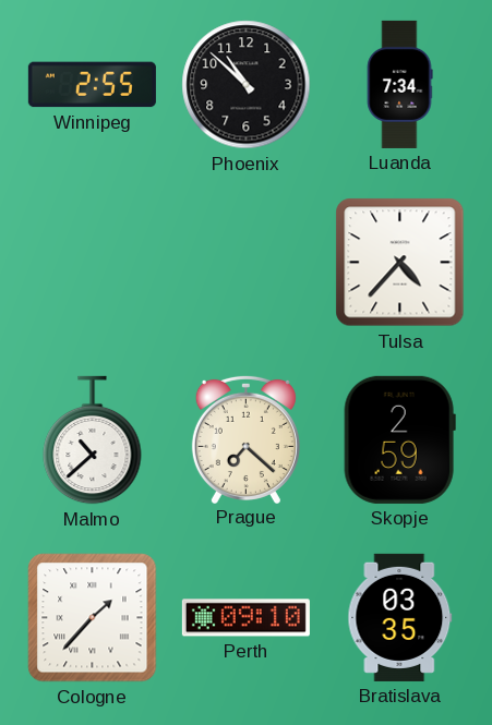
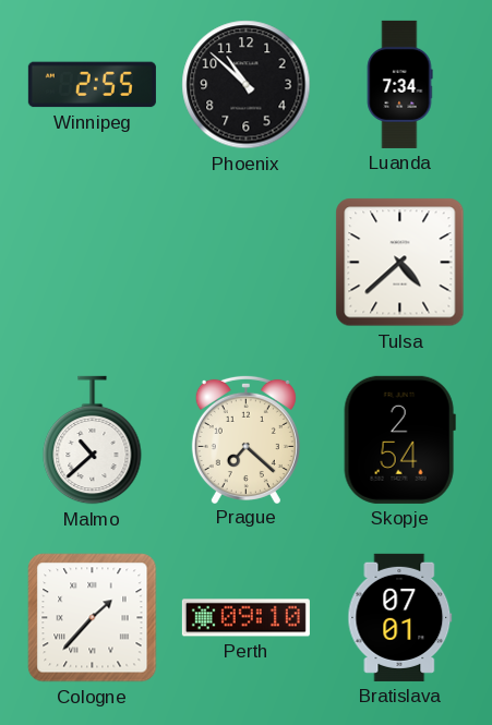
Tulsa: 4:37 -> 4:38 (400, 263)
Skopje: 2:59 -> 2:54 (399, 439)
Bratislava: 03:35 -> 07:01 (400, 617)
